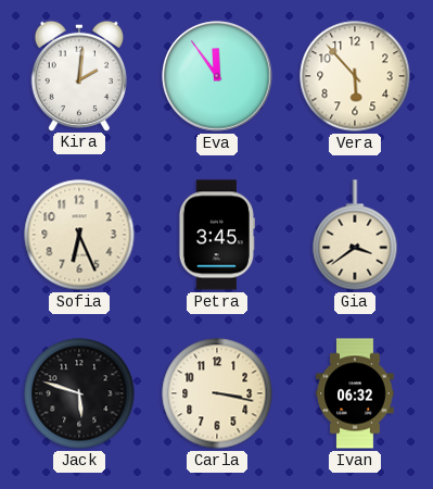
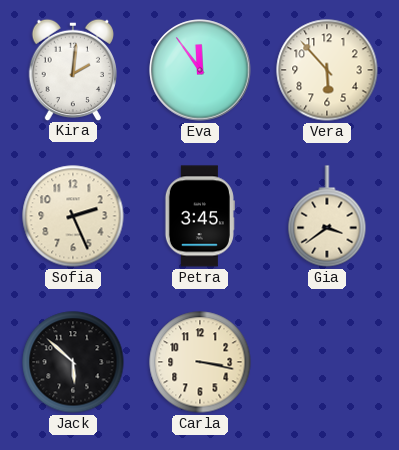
Sofia: 6:26 -> 2:26 (73, 216)
Jack: 5:48 -> 5:52 (73, 362)
Ivan: 06:32 -> none (355, 393)
